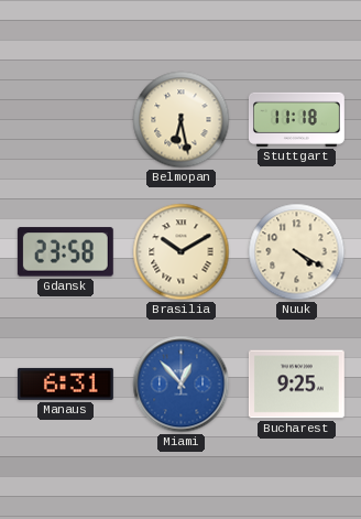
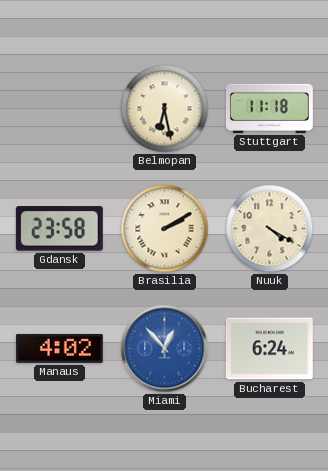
Brasilia: 10:10 -> 2:10 (165, 229)
Manaus: 6:31 -> 4:02 (59, 348)
Bucharest: 9:25 -> 6:24 (269, 349)
